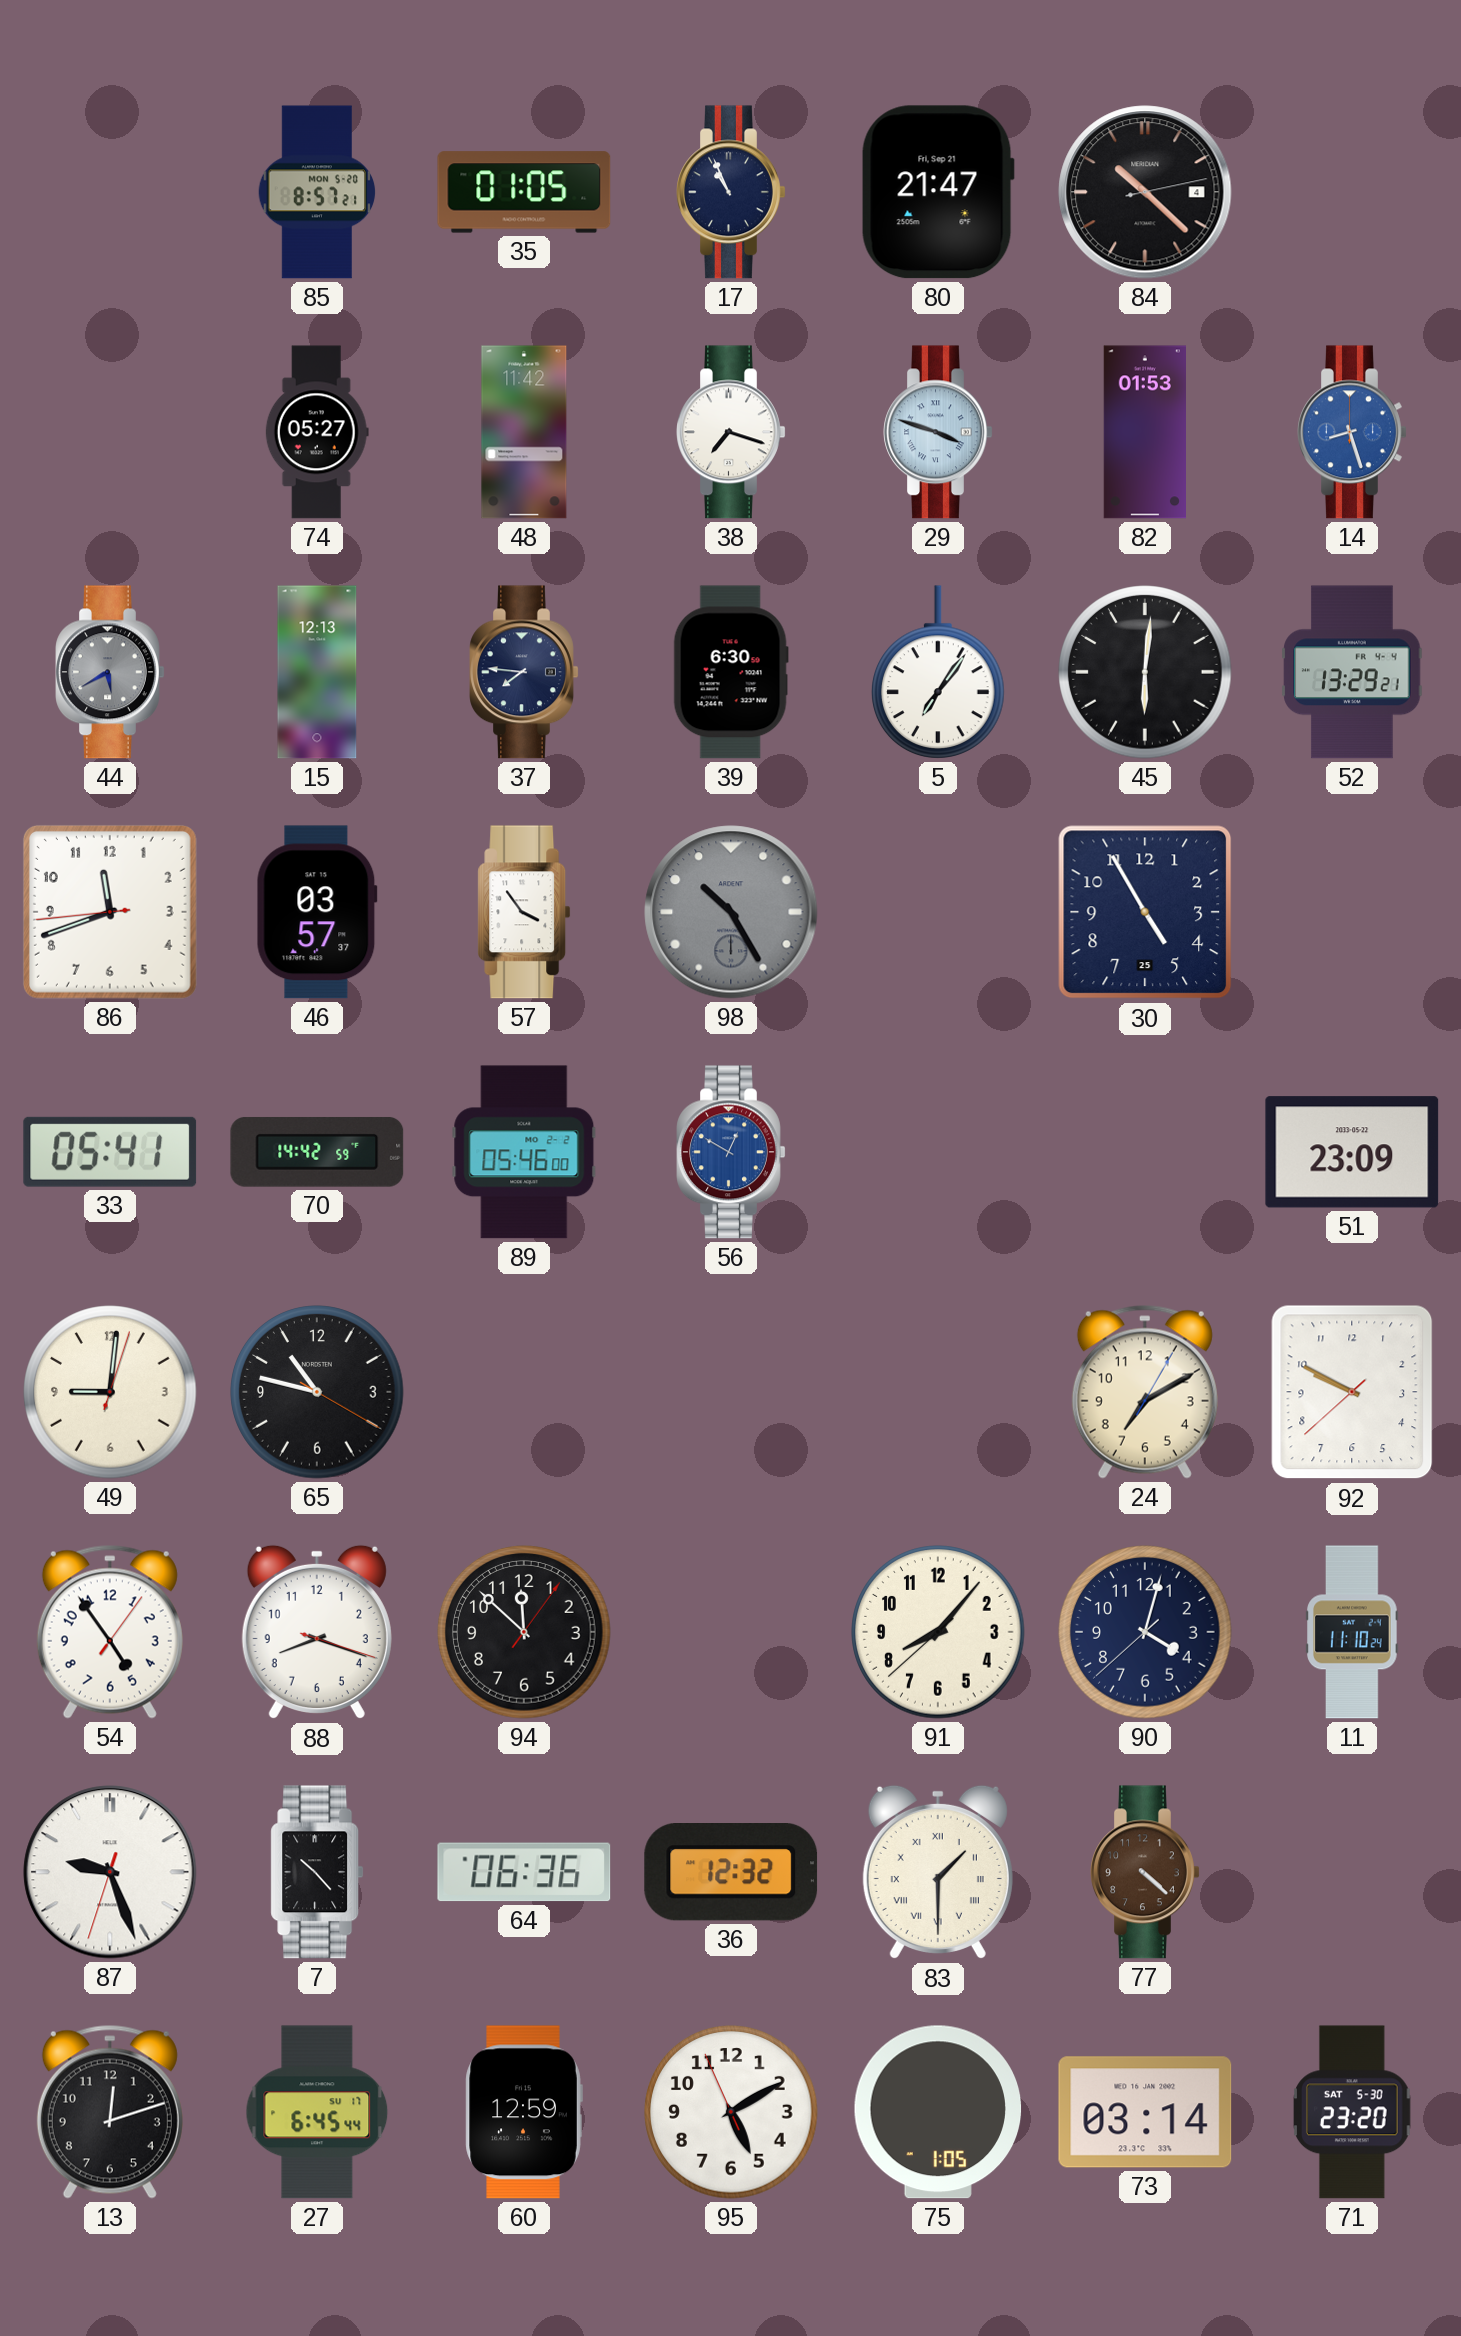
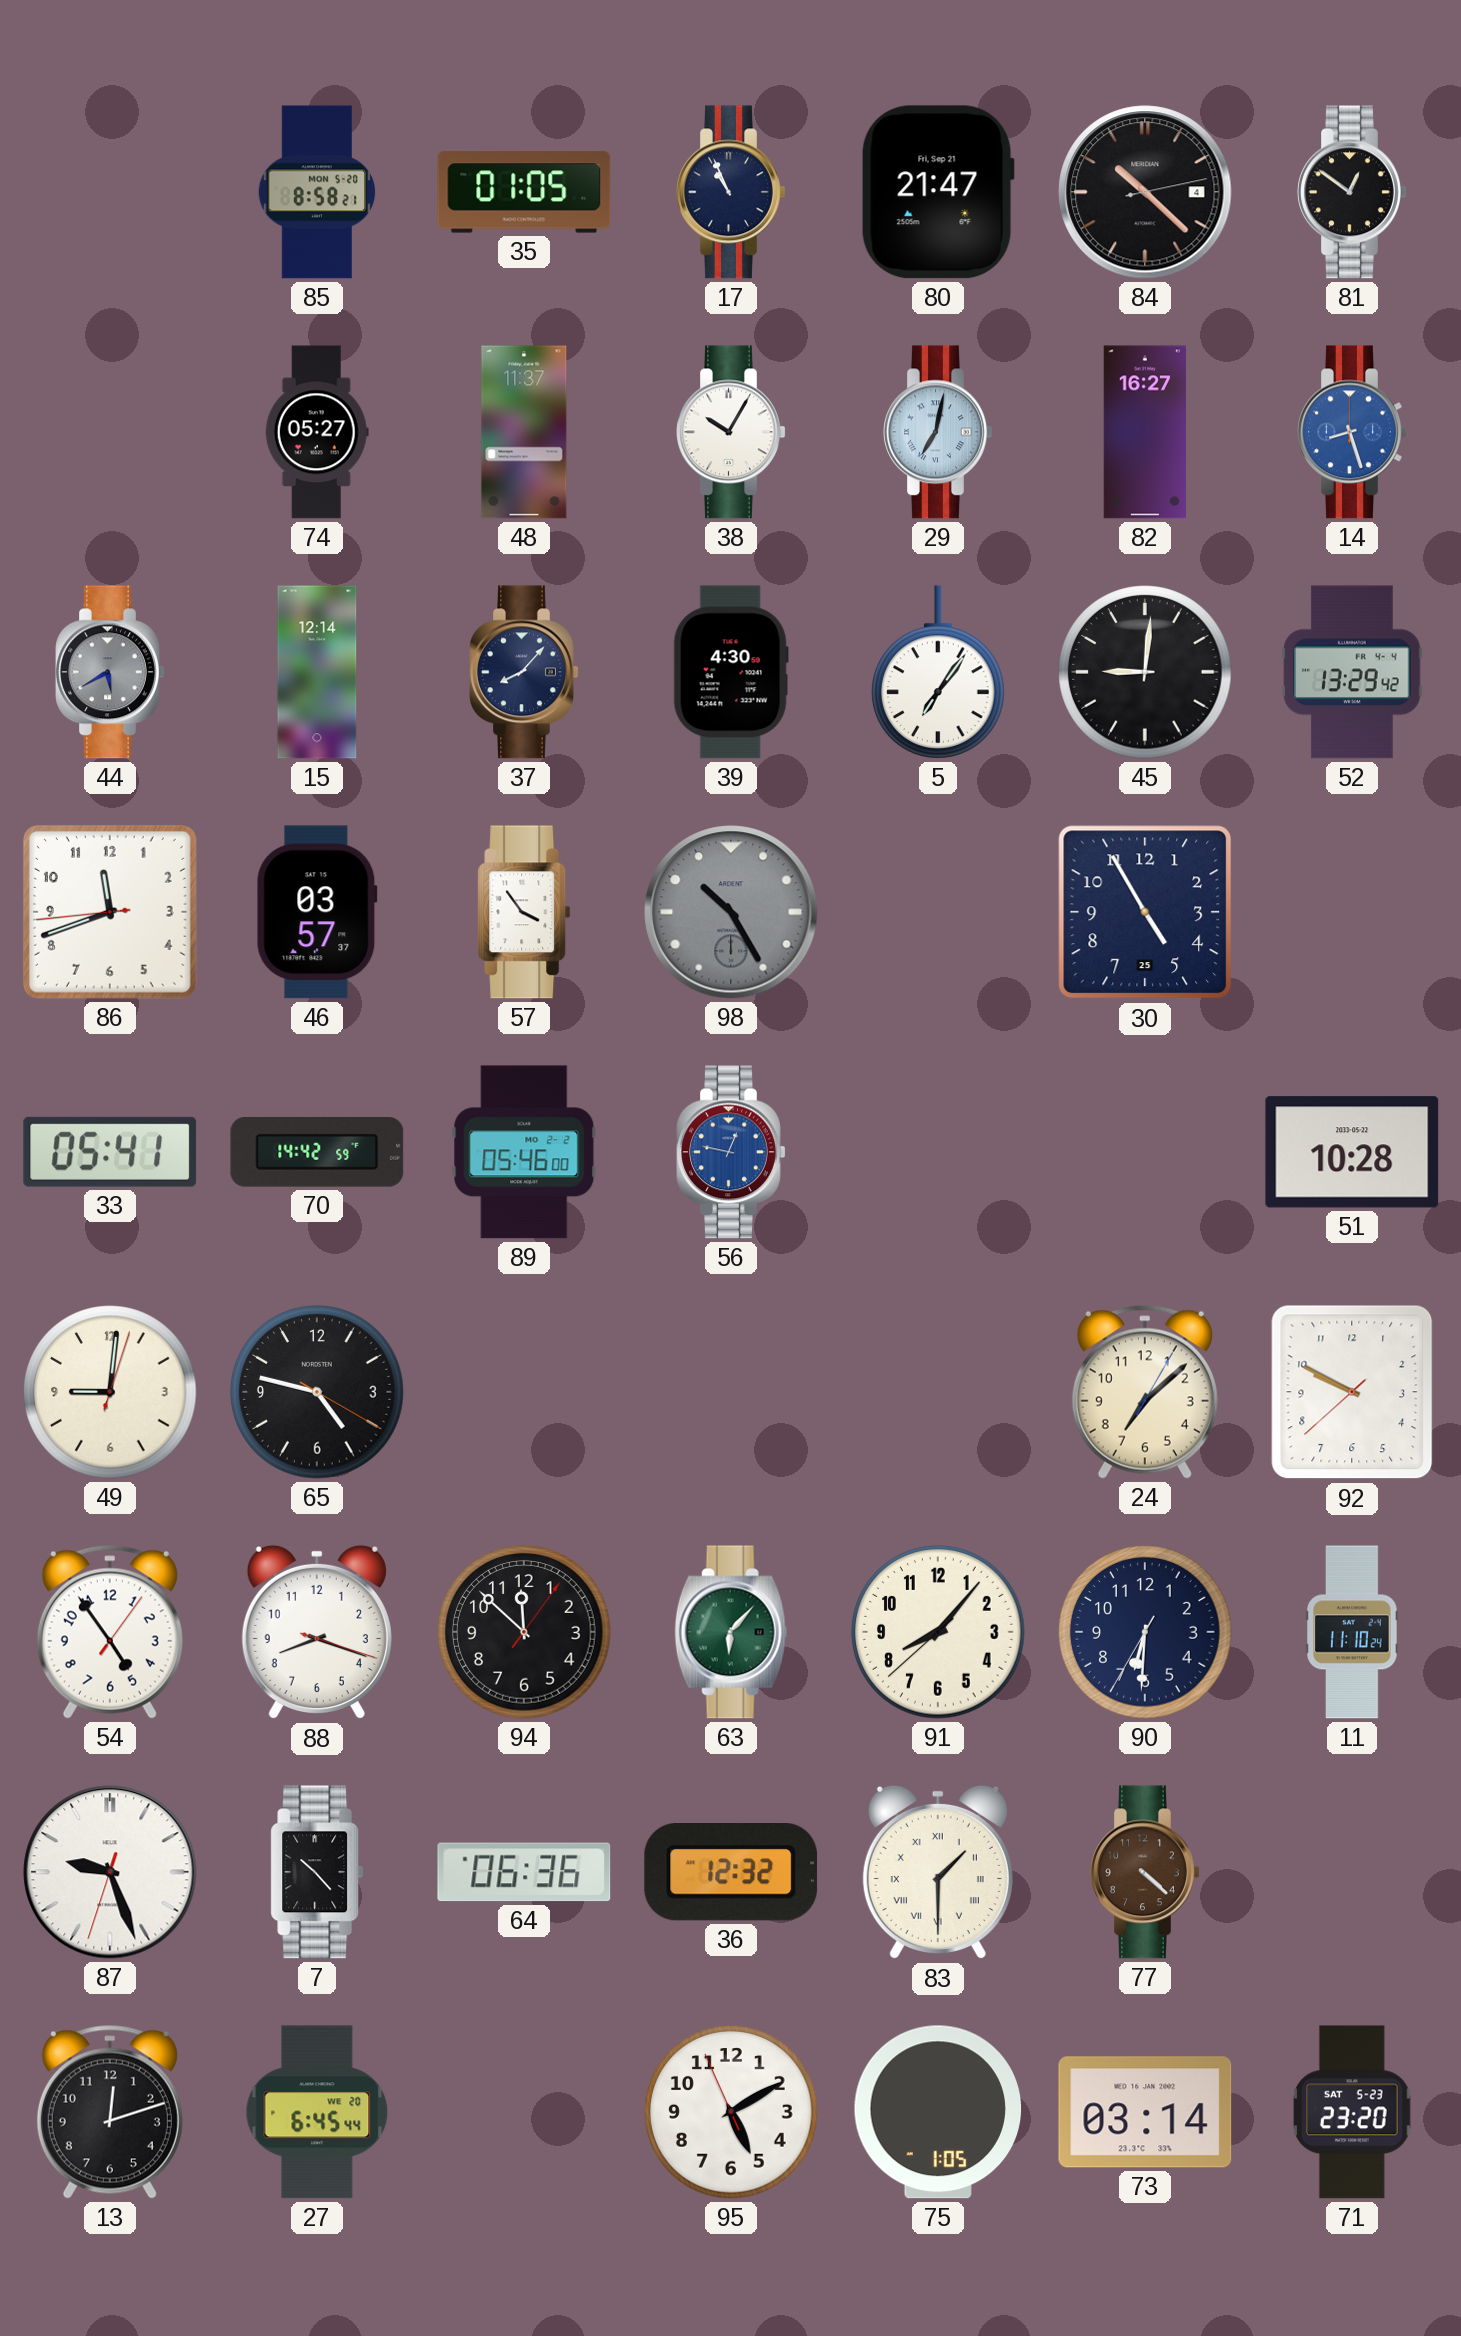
85: 8:57 -> 8:58 (317, 192)
81: none -> 12:51 (1352, 192)
48: 11:42 -> 11:37 (524, 432)
38: 7:18 -> 10:05 (731, 432)
29: 3:48 -> 7:02 (938, 432)
82: 01:53 -> 16:27 (1144, 432)
15: 12:13 -> 12:14 (317, 672)
37: 7:46 -> 8:07 (524, 672)
39: 6:30 -> 4:30 (731, 672)
45: 6:01 -> 9:01 (1145, 672)
52: 13:29:21 -> 13:29:42 (1352, 672)
56: 12:50 -> 12:47 (731, 1152)
51: 23:09 -> 10:28 (1352, 1152)
65: 10:47 -> 4:47 (317, 1392)
24: 7:10 -> 7:08 (1145, 1392)
63: none -> 6:07 (731, 1632)
90: 4:02 -> 6:30 (1145, 1632)
27 date: SU 17 -> WE 20 (317, 2112)
60: 12:59 -> none (524, 2112)
71 date: SAT 5-30 -> SAT 5-23 (1352, 2112)
